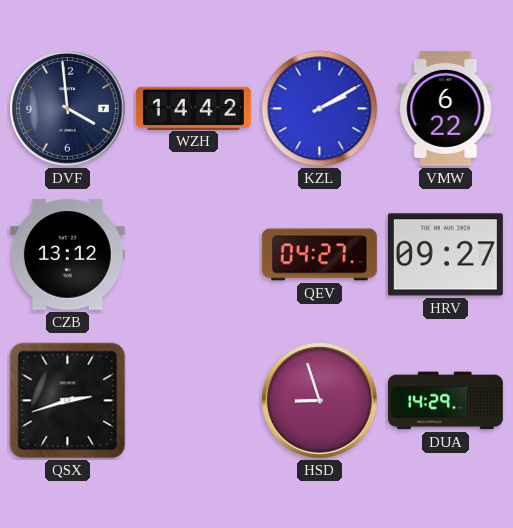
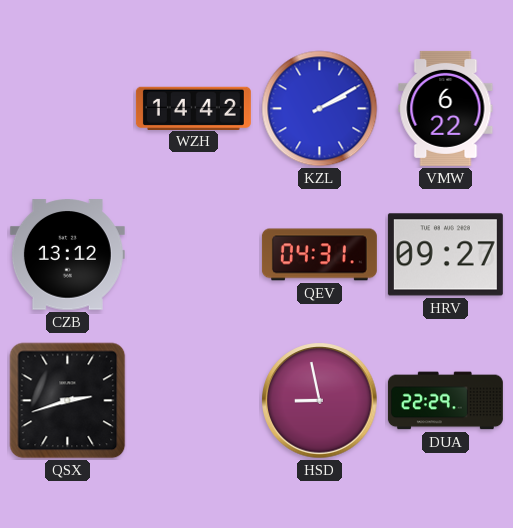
DVF: 3:59 -> none (68, 109)
QEV: 04:27 -> 04:31 (319, 255)
HSD: 8:57 -> 8:58 (320, 401)
DUA: 14:29 -> 22:29 (445, 401)
